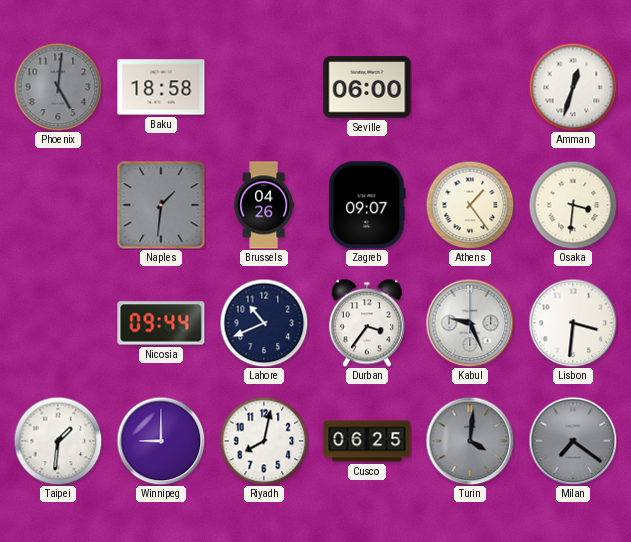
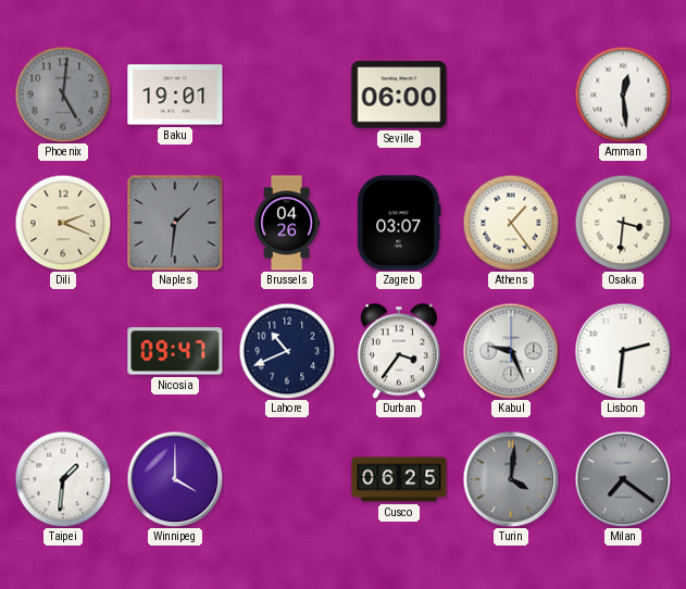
Baku: 18:58 -> 19:01 (175, 95)
Amman: 12:33 -> 12:29 (623, 95)
Dili: none -> 2:19 (63, 223)
Zagreb: 09:07 -> 03:07 (399, 223)
Nicosia: 09:44 -> 09:47 (175, 351)
Lisbon: 3:31 -> 2:31 (623, 351)
Winnipeg: 9:00 -> 4:00 (175, 479)
Riyadh: 8:02 -> none (264, 441)
